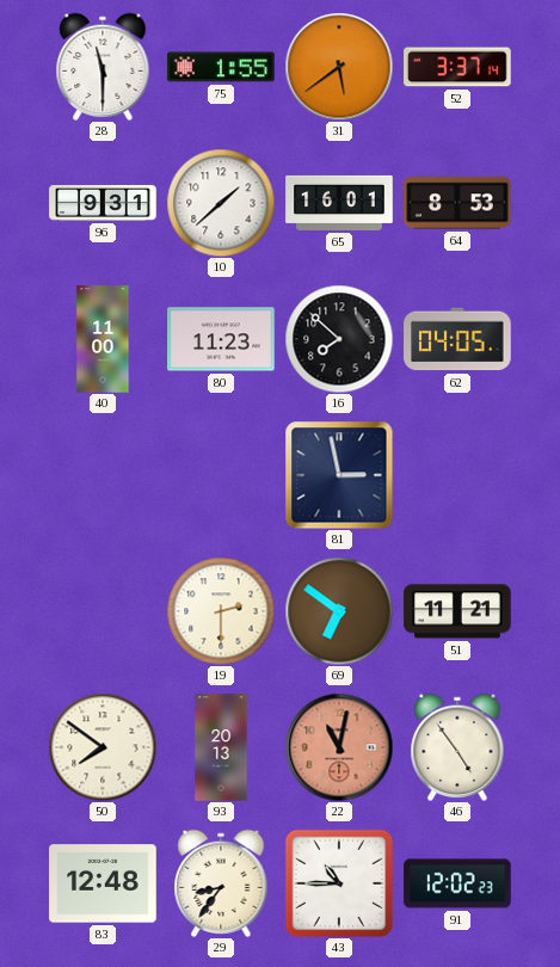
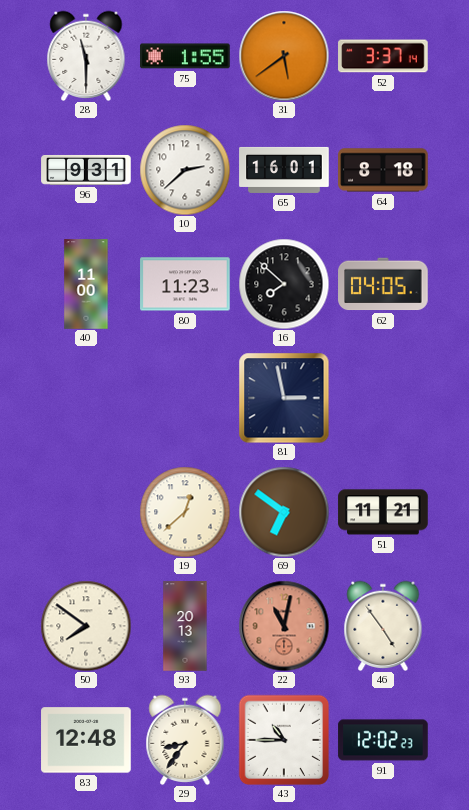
10: 1:38 -> 2:38 (185, 170)
64: 8:53 -> 8:18 (383, 170)
19: 2:30 -> 12:38 (185, 512)
